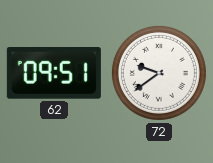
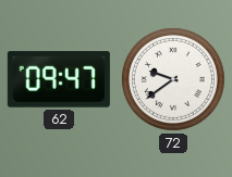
62: 09:51 -> 09:47 (59, 80)
